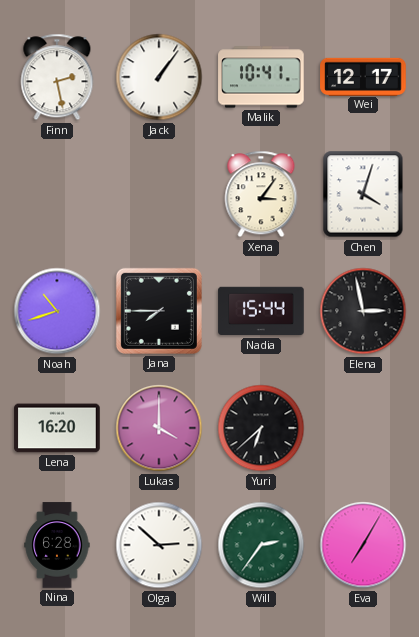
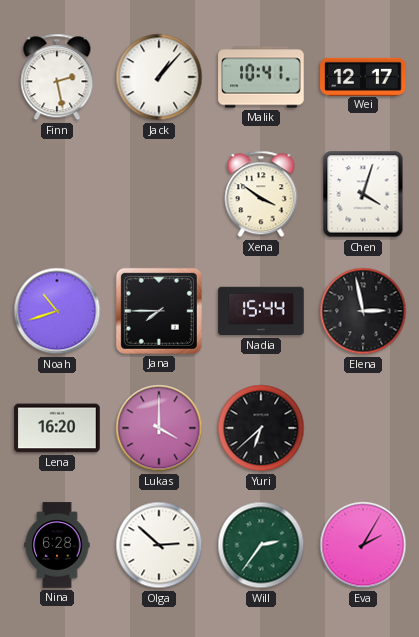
Jack: 1:06 -> 1:07 (159, 77)
Xena: 3:06 -> 3:51 (261, 194)
Eva: 7:05 -> 2:05 (363, 545)
